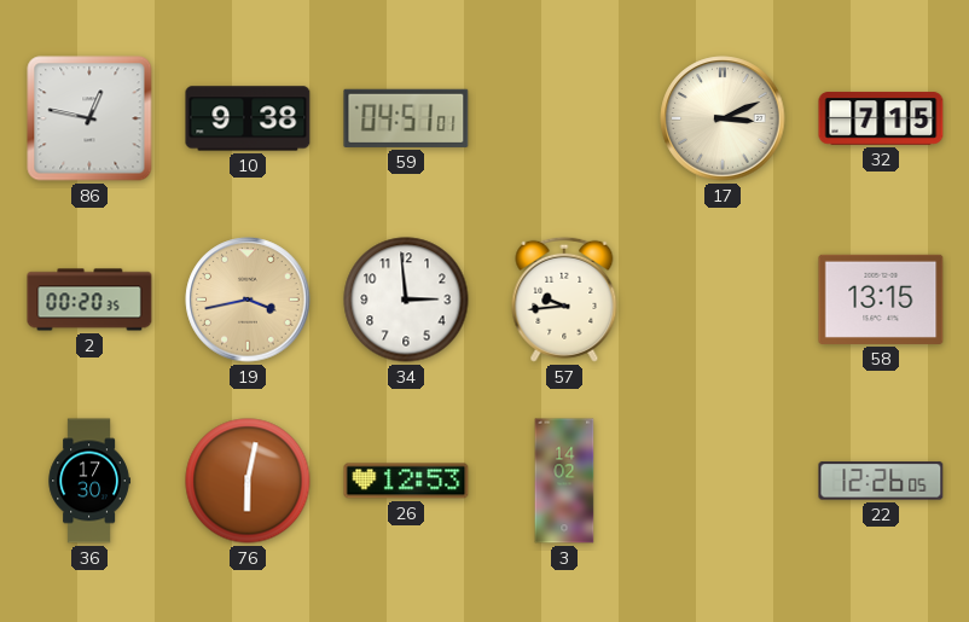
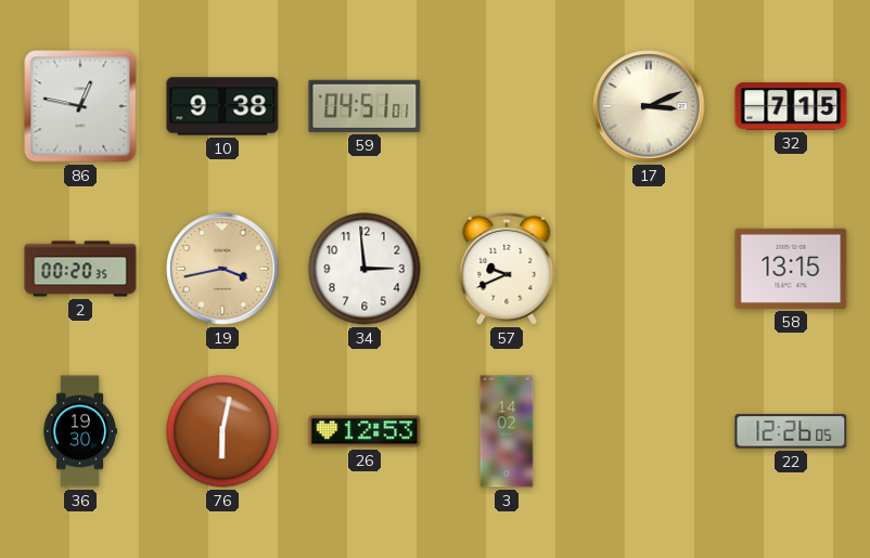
57: 9:44 -> 9:41 (507, 269)
36: 17:30 -> 19:30 (80, 431)
